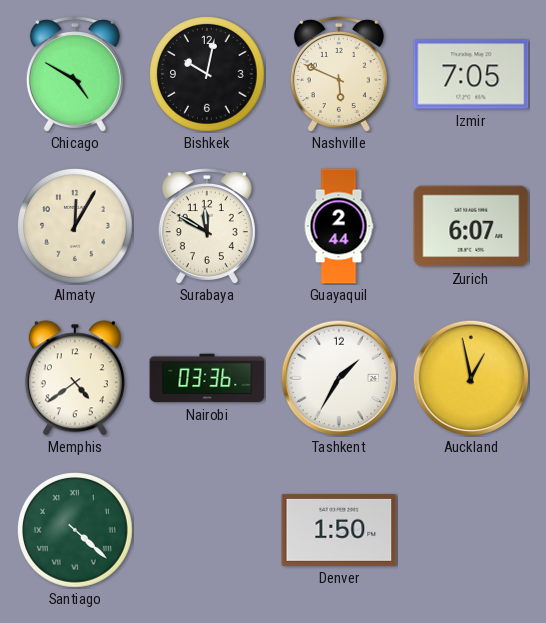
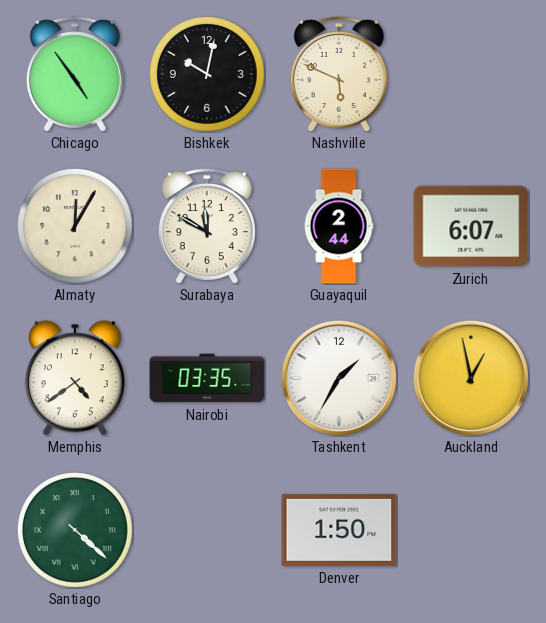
Chicago: 4:50 -> 4:54 (75, 74)
Izmir: 7:05 -> none (471, 74)
Nairobi: 03:36 -> 03:35 (207, 378)
